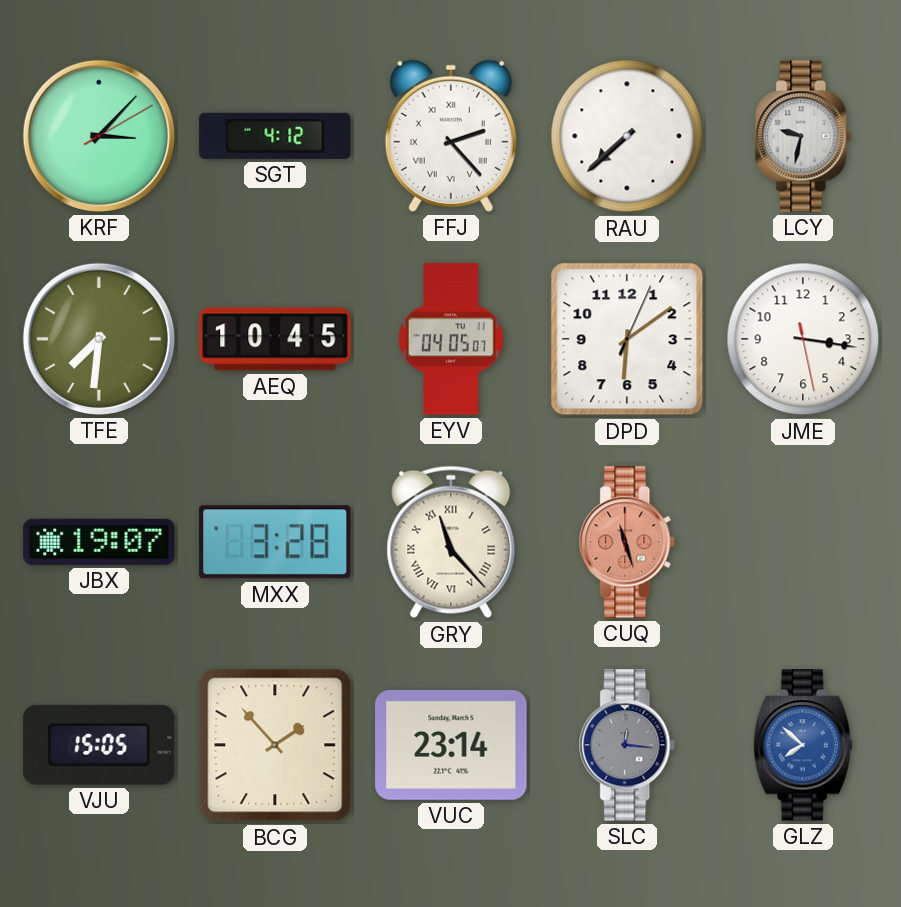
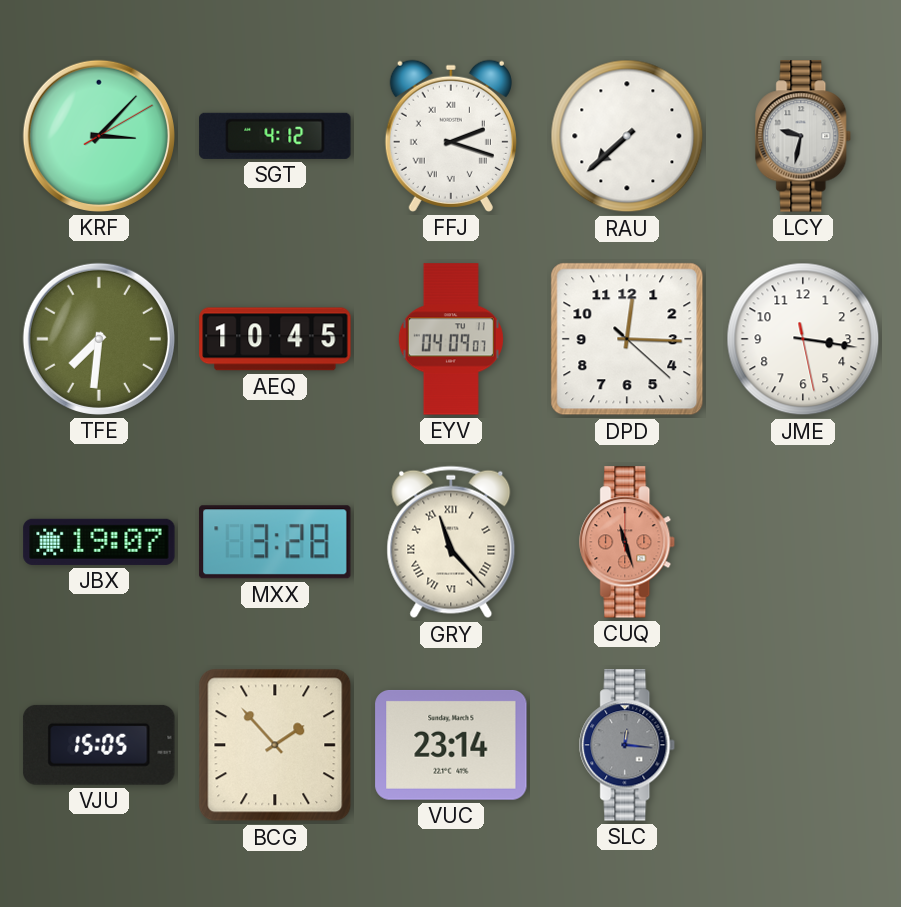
FFJ: 2:23 -> 2:18 (451, 136)
EYV: 04:05 -> 04:09 (451, 339)
DPD: 6:09 -> 12:15 (627, 339)
GLZ: 7:52 -> none (803, 745)
